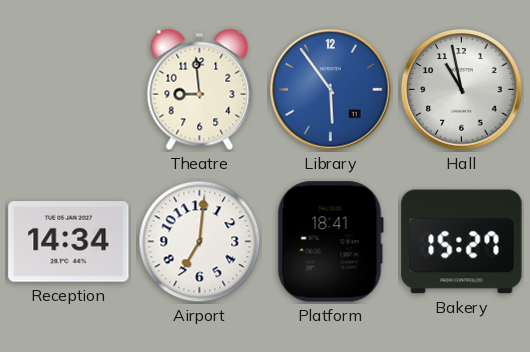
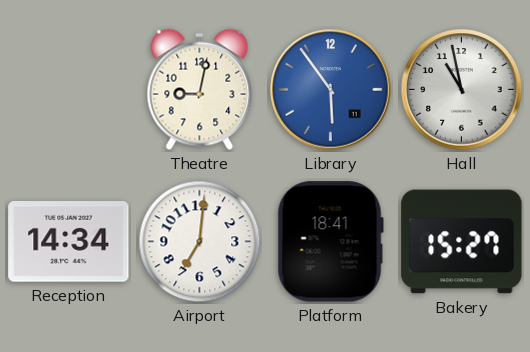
Theatre: 8:59 -> 9:02 (200, 90)
